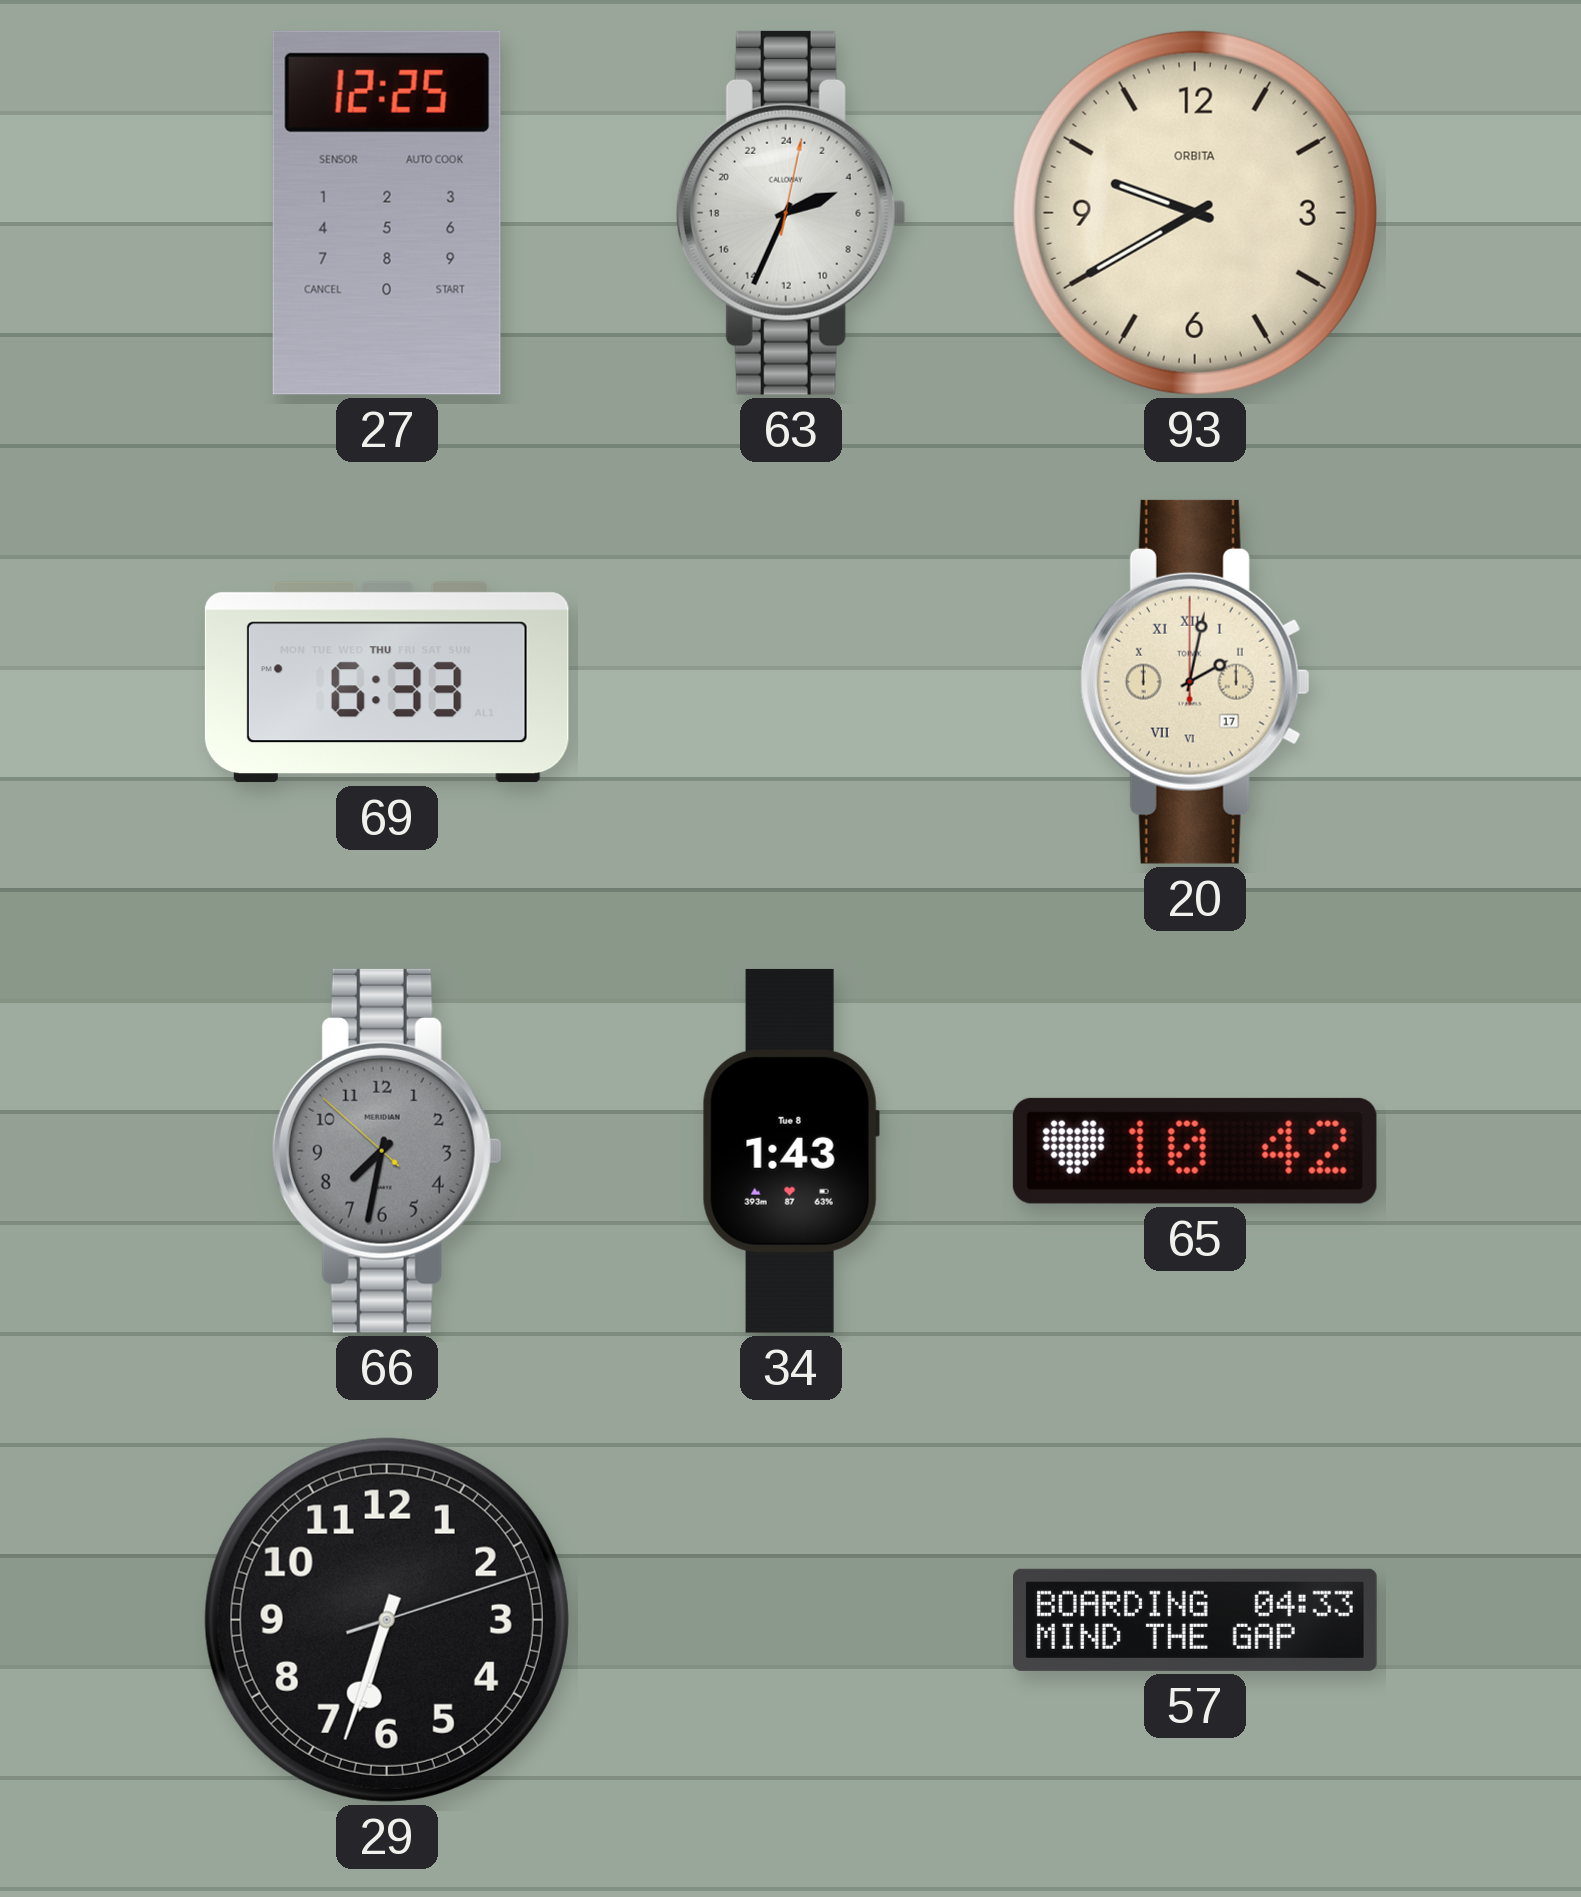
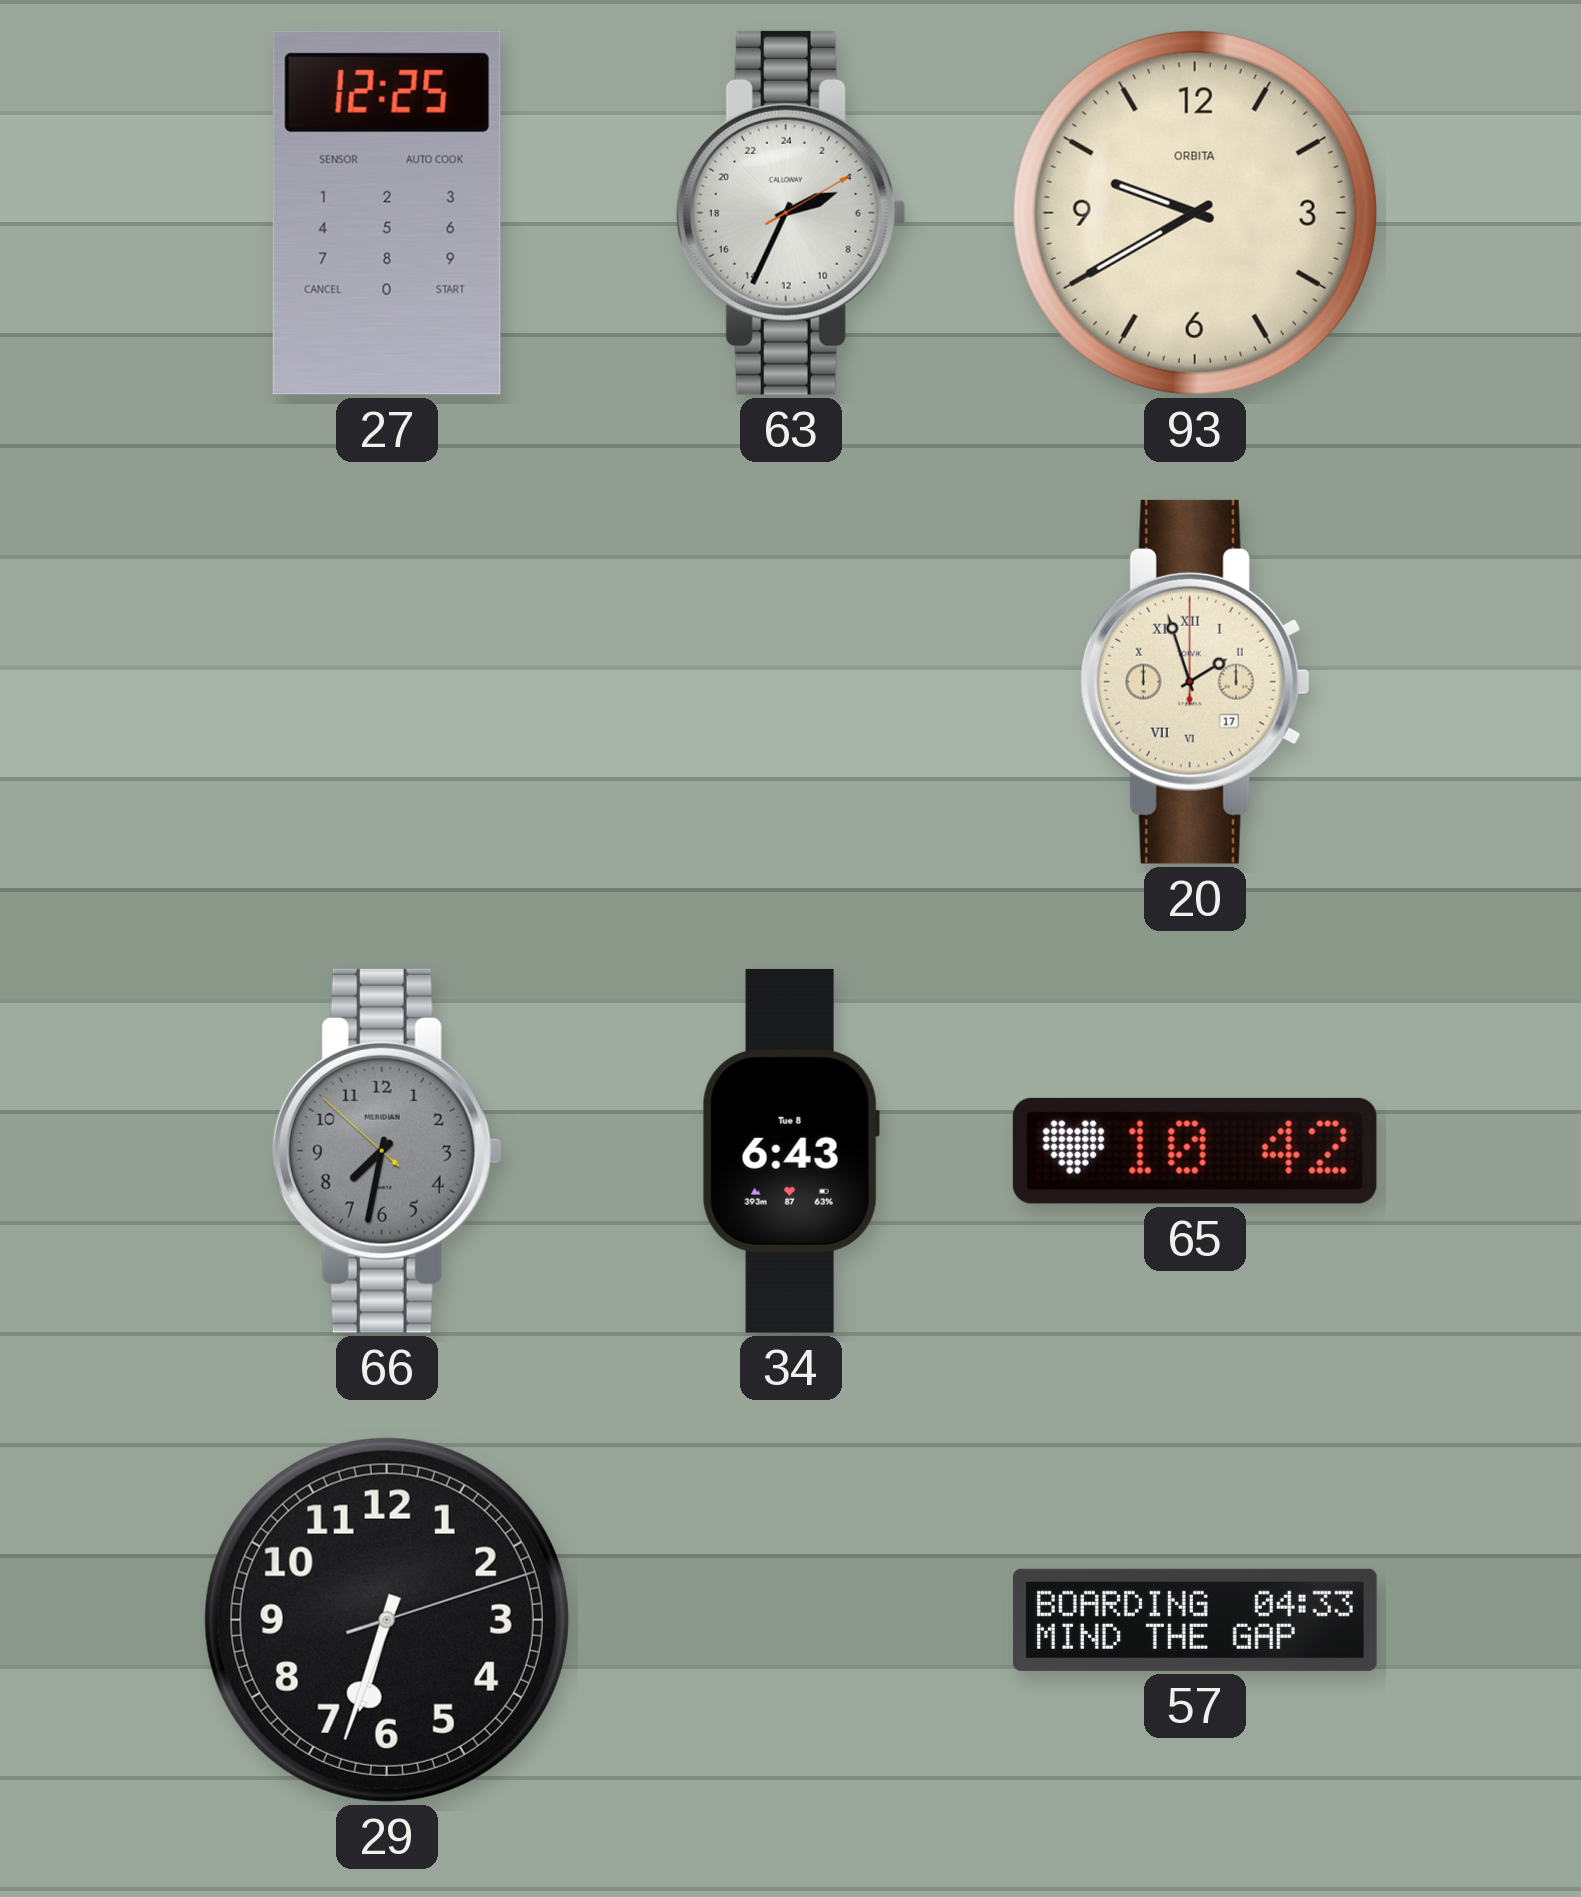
63: 4:34:02 -> 4:34:10 (791, 213)
69: 6:33 -> none (387, 682)
20: 2:02 -> 1:57 (1195, 682)
34: 1:43 -> 6:43 (791, 1151)
